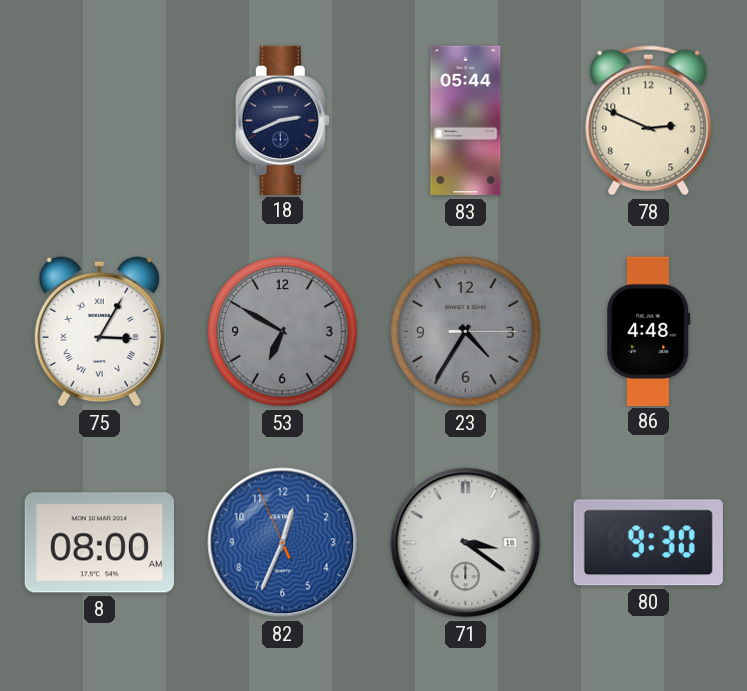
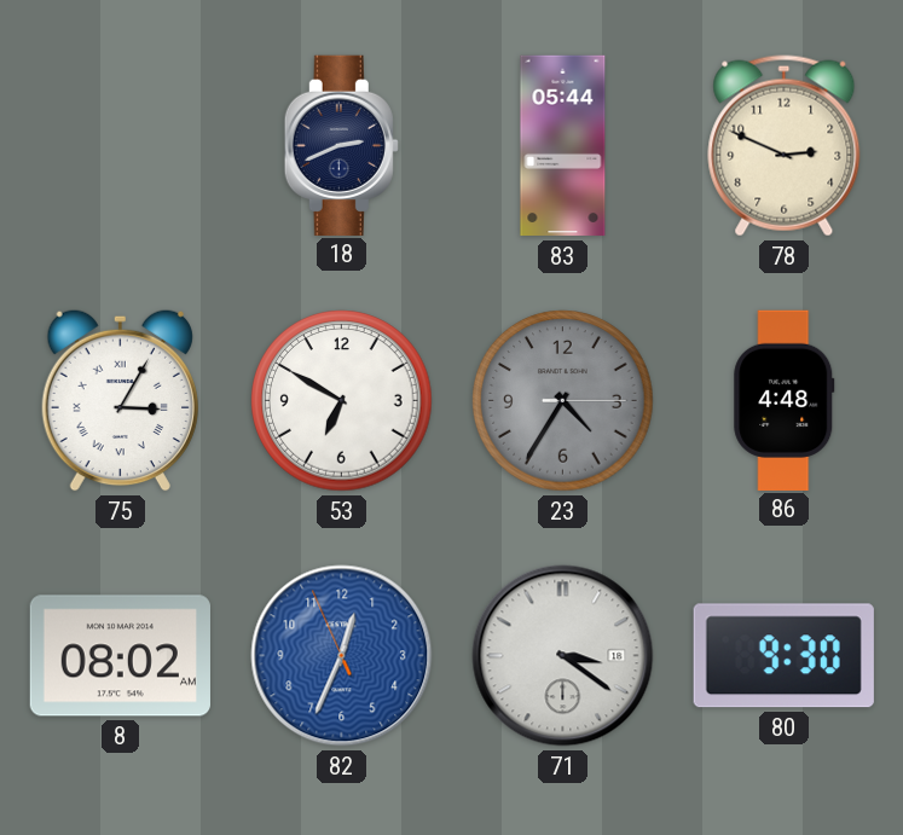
53 dial: grey -> white (342, 401)
8: 08:00 -> 08:02 (120, 656)
